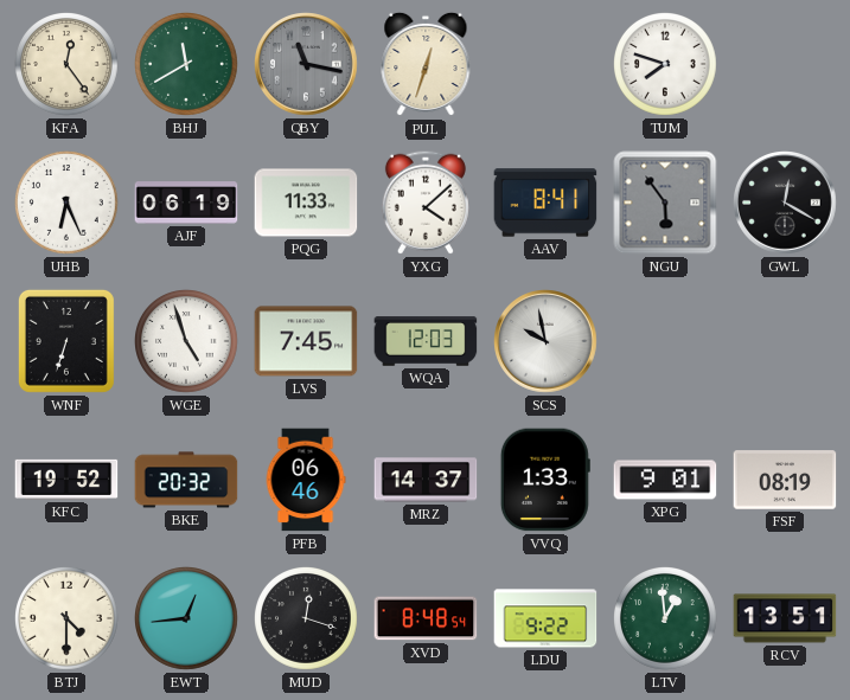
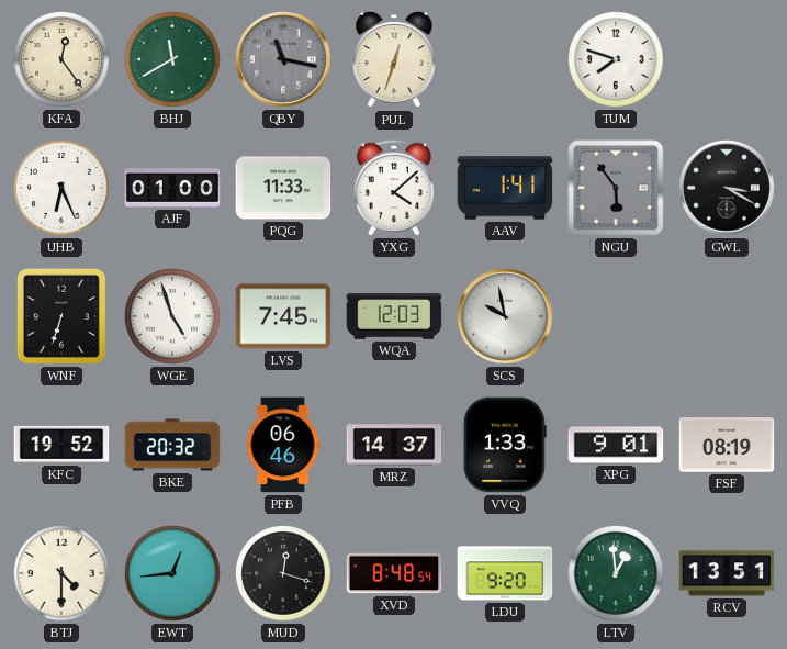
AJF: 06:19 -> 01:00 (172, 188)
AAV: 8:41 -> 1:41 (505, 188)
GWL: 12:20 -> 3:20 (727, 188)
LDU: 9:22 -> 9:20 (505, 573)
